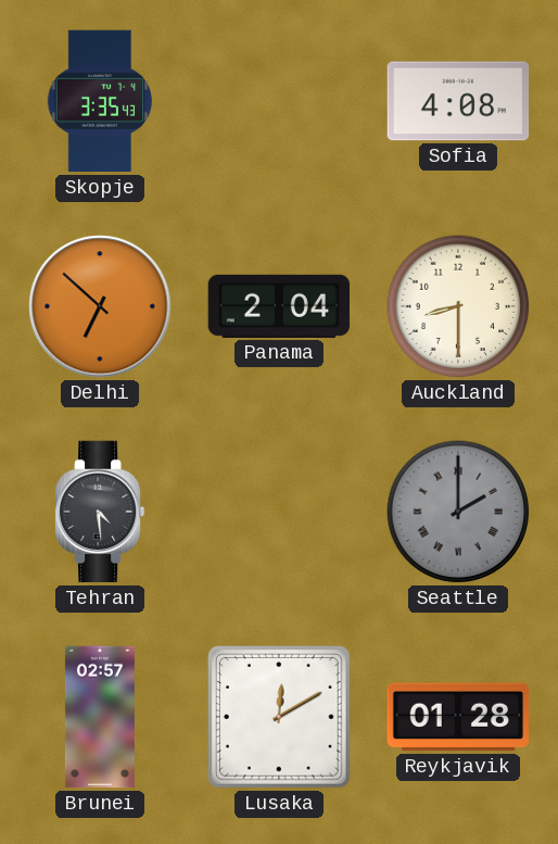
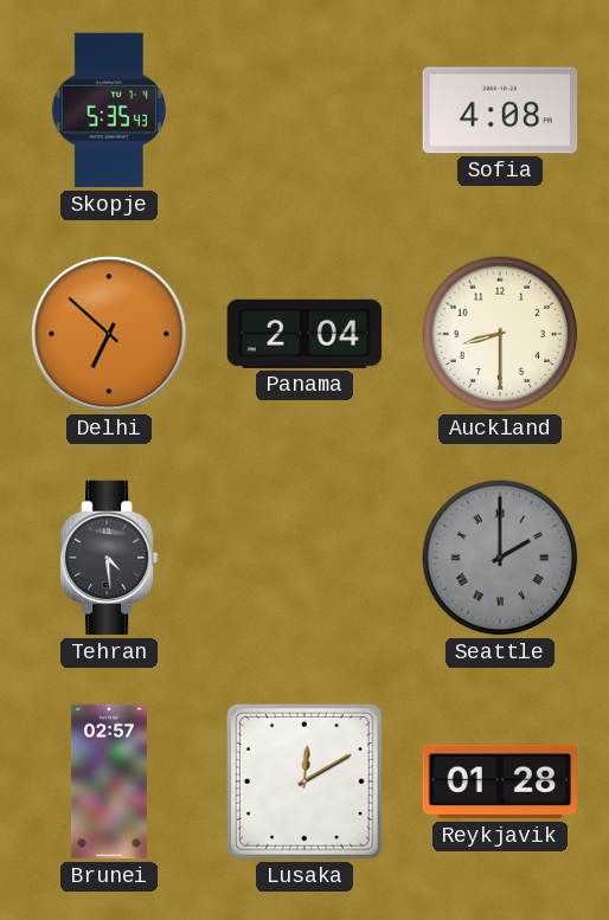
Skopje: 3:35 -> 5:35 (109, 110)
